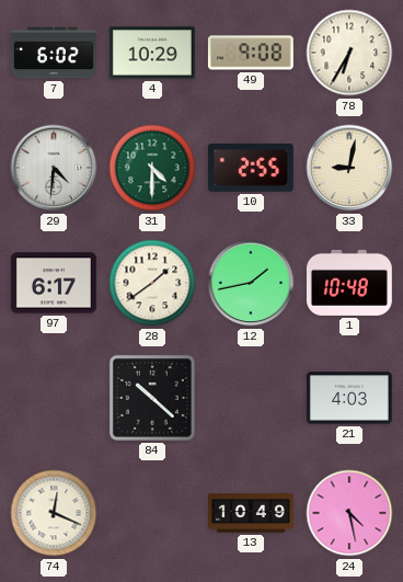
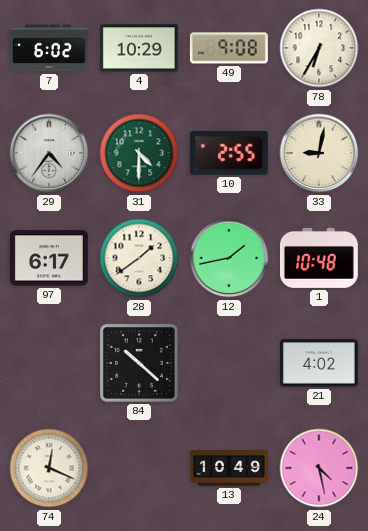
29: 4:31 -> 4:36 (49, 153)
21: 4:03 -> 4:02 (319, 363)
